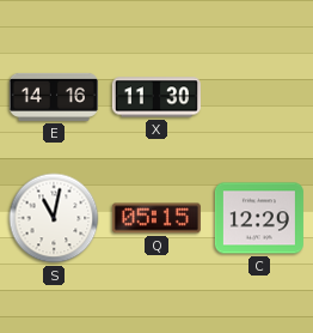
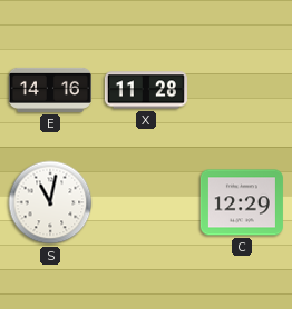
X: 11:30 -> 11:28 (146, 90)
Q: 05:15 -> none (156, 218)
